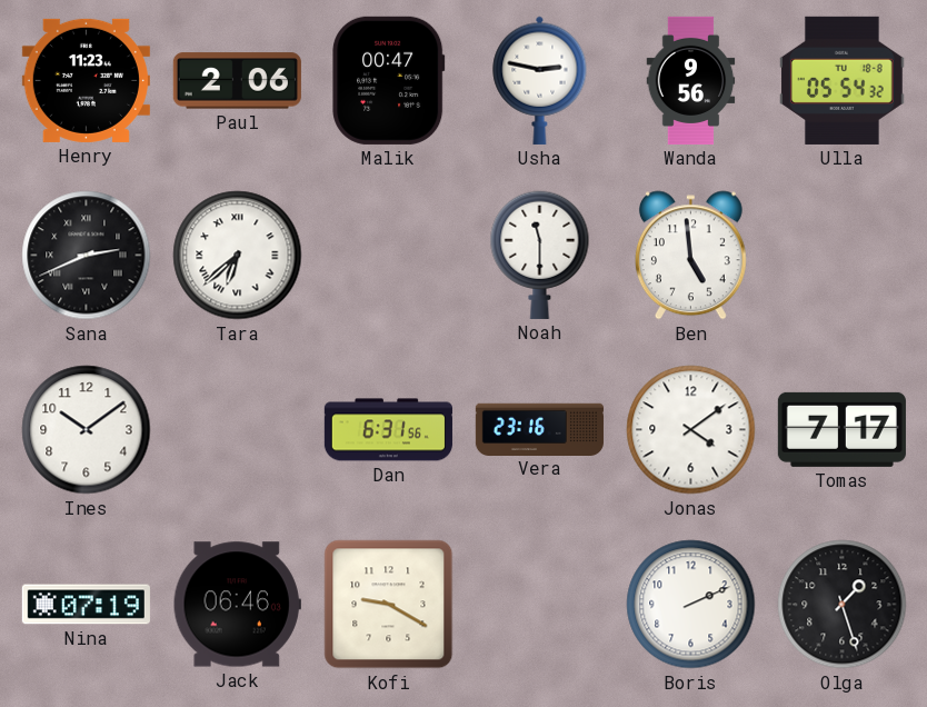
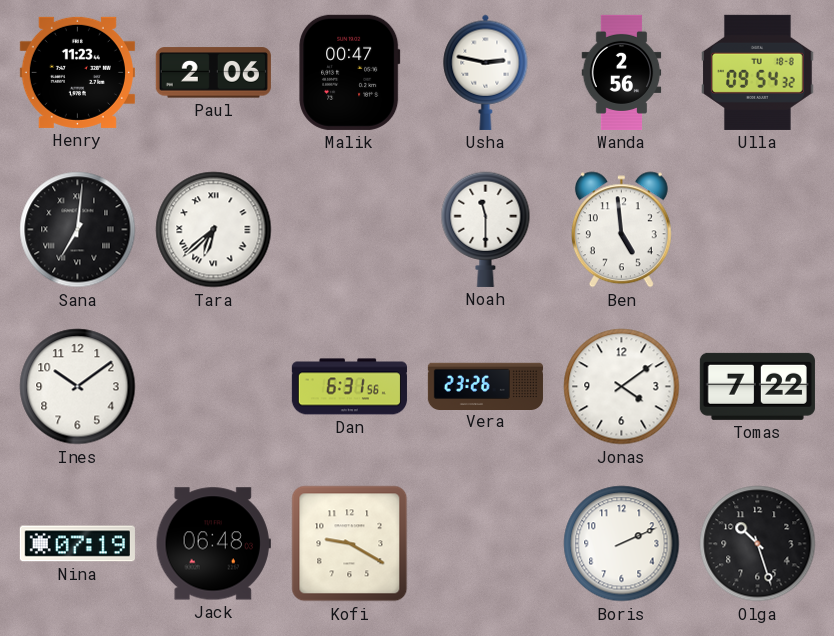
Wanda: 9:56 -> 2:56 (622, 72)
Ulla: 05:54 -> 09:54 (758, 72)
Sana: 2:41 -> 7:01 (78, 230)
Vera: 23:16 -> 23:26 (485, 386)
Tomas: 7:17 -> 7:22 (757, 386)
Jack: 06:46 -> 06:48 (213, 544)
Olga: 1:27 -> 10:27 (758, 544)
